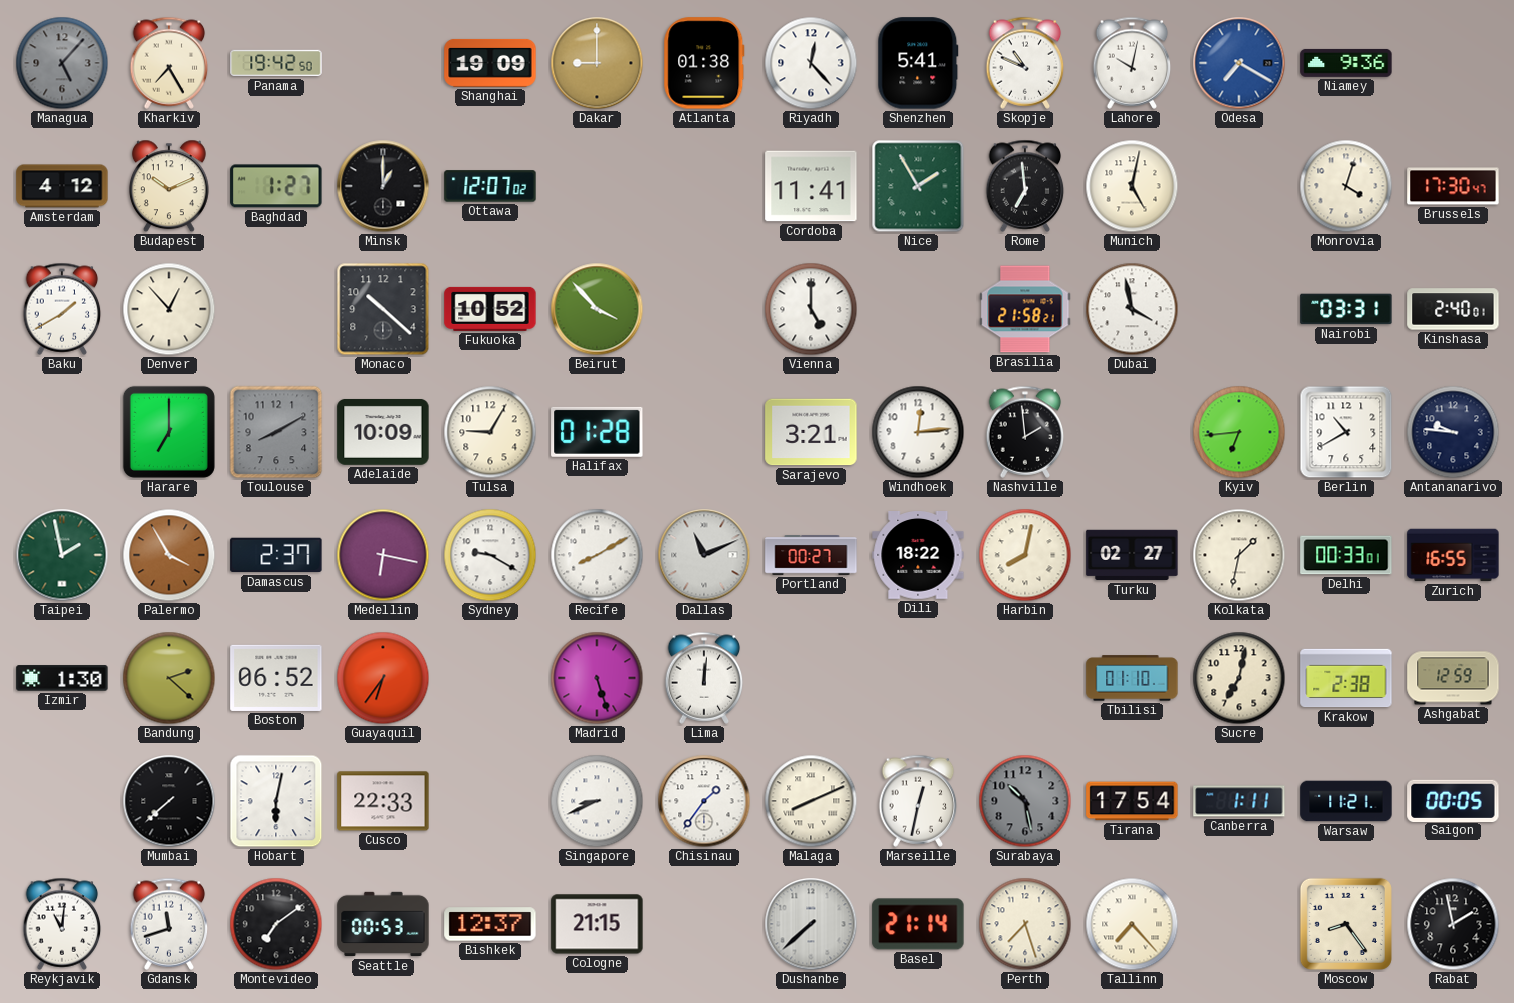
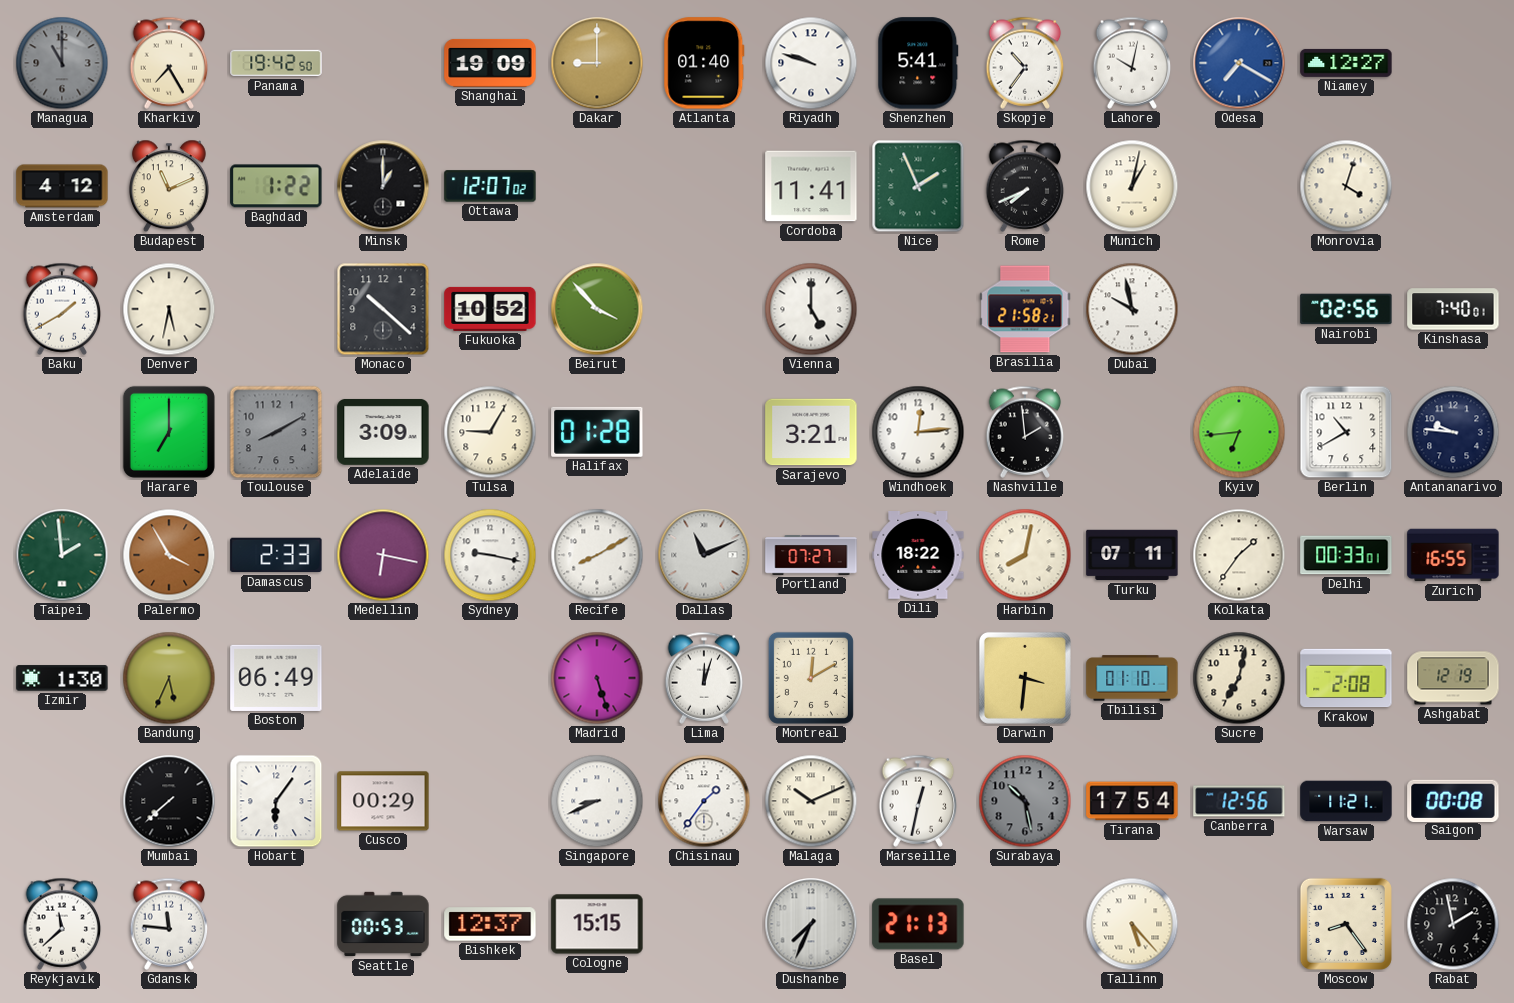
Managua: 5:07 -> 11:00 (62, 63)
Atlanta: 01:38 -> 01:40 (704, 63)
Riyadh: 12:23 -> 9:48 (811, 63)
Skopje: 10:49 -> 10:36 (1025, 63)
Niamey: 9:36 -> 12:27 (1346, 63)
Budapest: 10:11 -> 11:11 (169, 186)
Baghdad: 1:27 -> 1:22 (276, 186)
Nice: 1:55 -> 1:56 (918, 186)
Rome: 6:59 -> 7:41 (1025, 186)
Munich: 5:02 -> 1:02 (1132, 186)
Brussels: 17:30 -> none (1453, 186)
Denver: 12:53 -> 5:32 (169, 309)
Dubai: 3:58 -> 9:58 (1132, 309)
Nairobi: 03:31 -> 02:56 (1346, 309)
Kinshasa: 2:40 -> 7:40 (1453, 309)
Adelaide: 10:09 -> 3:09 (383, 432)
Taipei: 1:58 -> 1:59 (62, 555)
Damascus: 2:37 -> 2:33 (276, 555)
Sydney: 9:20 -> 9:17 (490, 555)
Portland: 00:27 -> 07:27 (811, 556)
Turku: 02:27 -> 07:11 (1132, 555)
Kolkata: 1:32 -> 1:36 (1239, 555)
Bandung: 2:22 -> 5:34 (169, 678)
Boston: 06:52 -> 06:49 (276, 678)
Guayaquil: 6:36 -> none (383, 678)
Lima: 12:01 -> 12:03 (704, 678)
Montreal: none -> 12:10 (811, 678)
Darwin: none -> 3:31 (1025, 678)
Krakow: 2:38 -> 2:08 (1346, 678)
Ashgabat: 12:59 -> 12:19 (1453, 678)
Hobart: 6:02 -> 6:06 (276, 801)
Cusco: 22:33 -> 00:29 (383, 801)
Malaga: 8:11 -> 10:11 (811, 801)
Canberra: 1:11 -> 12:56 (1239, 801)
Saigon: 00:05 -> 00:08 (1453, 800)
Reykjavik: 11:01 -> 11:38 (62, 924)
Gdansk: 11:42 -> 11:46 (169, 924)
Montevideo: 7:09 -> none (276, 924)
Cologne: 21:15 -> 15:15 (597, 924)
Dushanbe: 7:38 -> 7:34 (811, 924)
Basel: 21:14 -> 21:13 (918, 924)
Perth: 7:27 -> none (1025, 924)
Tallinn: 7:23 -> 5:23 (1132, 924)
